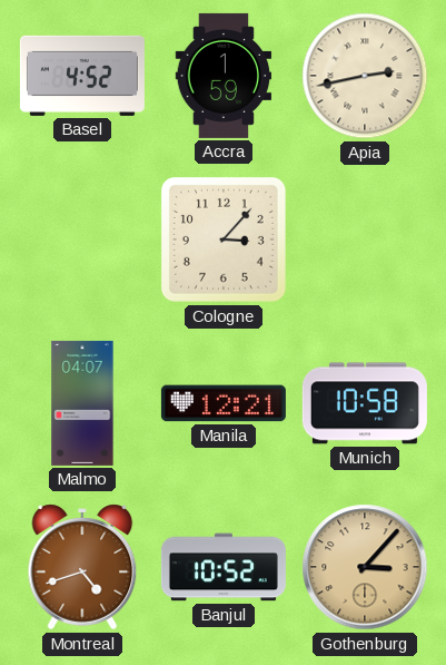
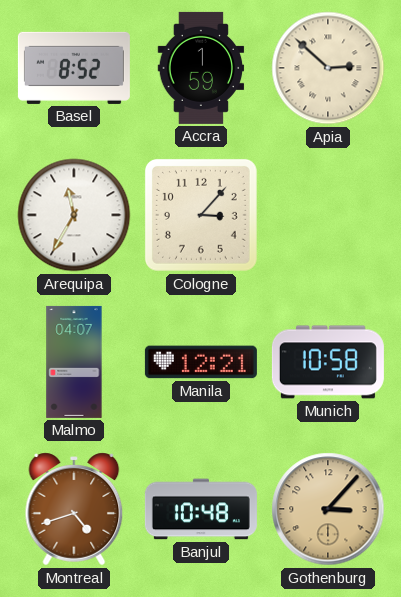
Basel: 4:52 -> 8:52 (74, 68)
Apia: 2:43 -> 2:52 (328, 68)
Arequipa: none -> 11:35 (74, 215)
Banjul: 10:52 -> 10:48 (201, 509)
